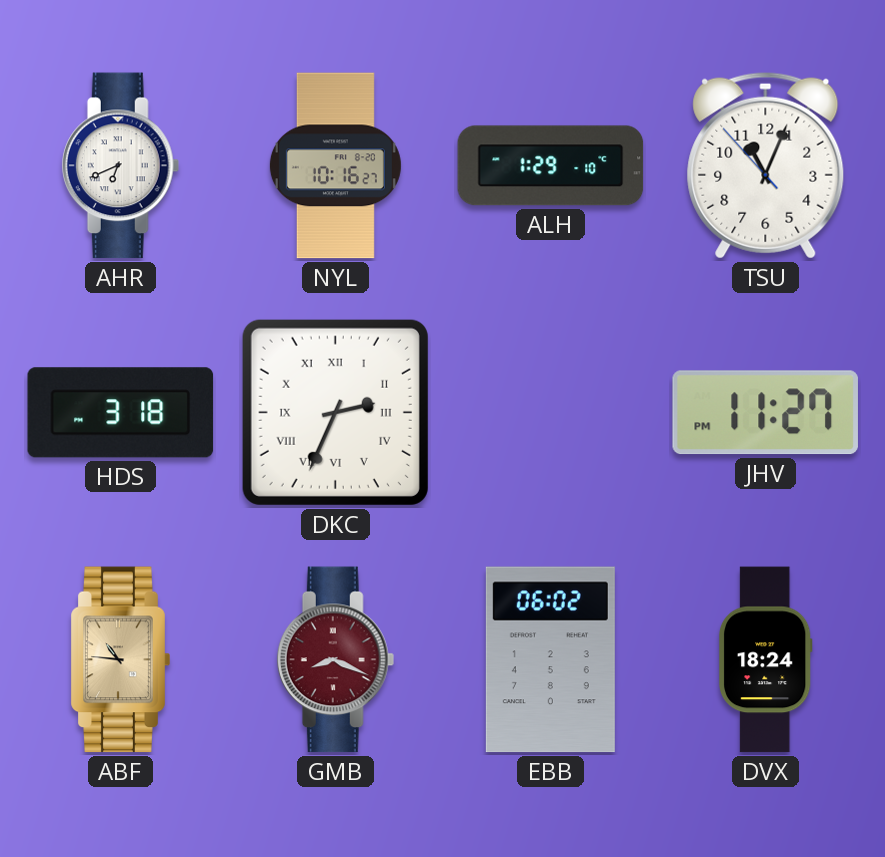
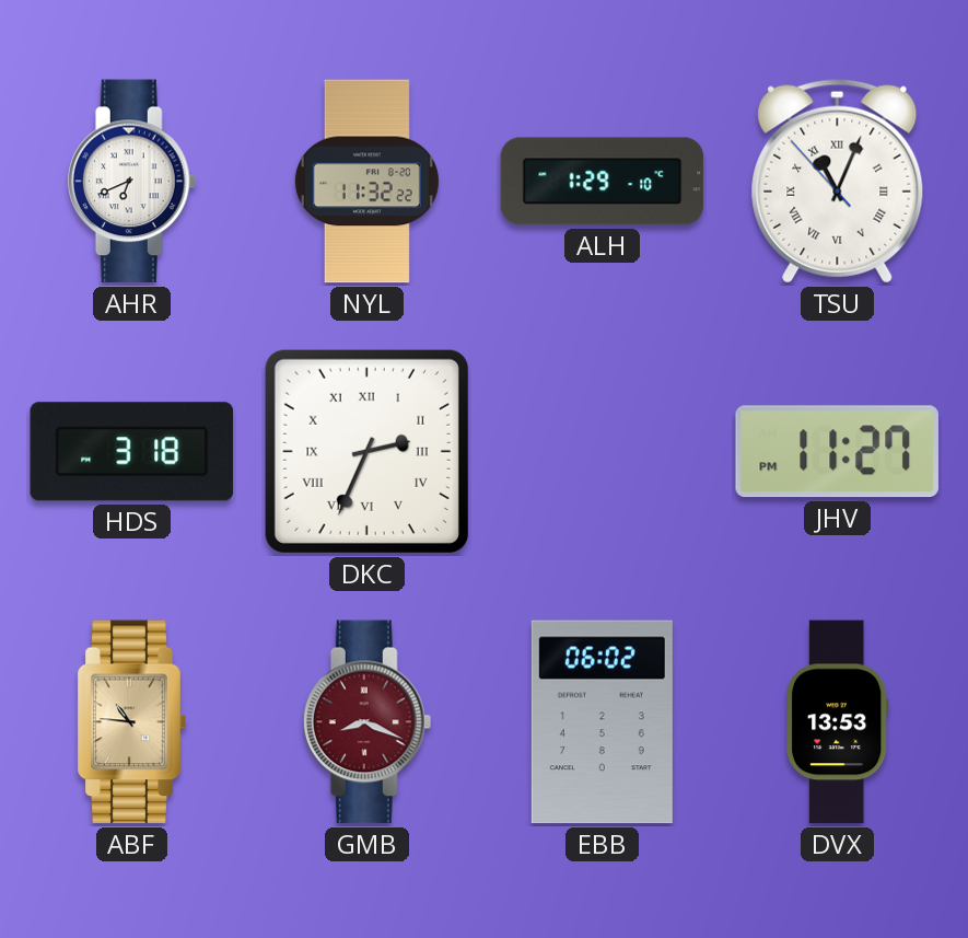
NYL: 10:16 -> 11:32 (366, 182)
TSU numerals: Arabic -> Roman (838, 181)
DVX: 18:24 -> 13:53 (837, 722)
